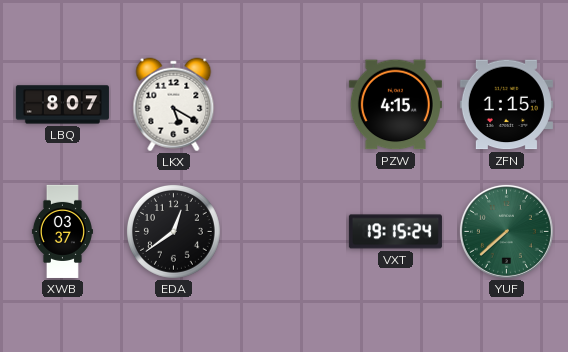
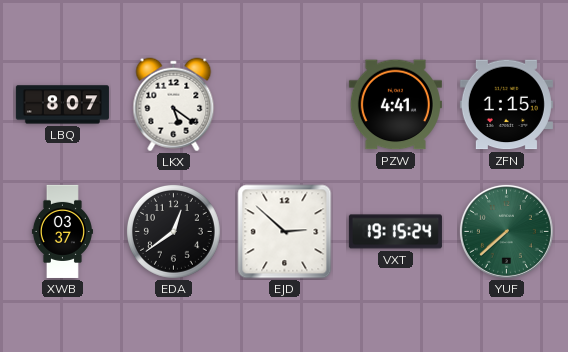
LKX: 5:20 -> 5:21 (174, 105)
PZW: 4:15 -> 4:41 (395, 105)
EJD: none -> 2:52 (285, 232)
